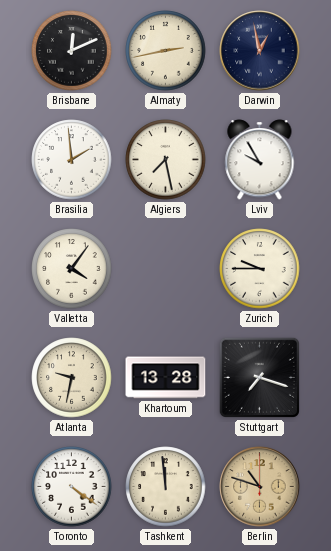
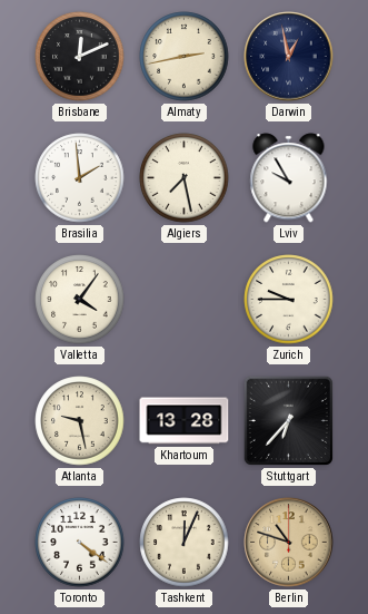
Atlanta: 9:32 -> 9:28 (80, 421)
Stuttgart: 7:18 -> 6:37 (288, 420)
Tashkent: 11:59 -> 12:04 (185, 543)
